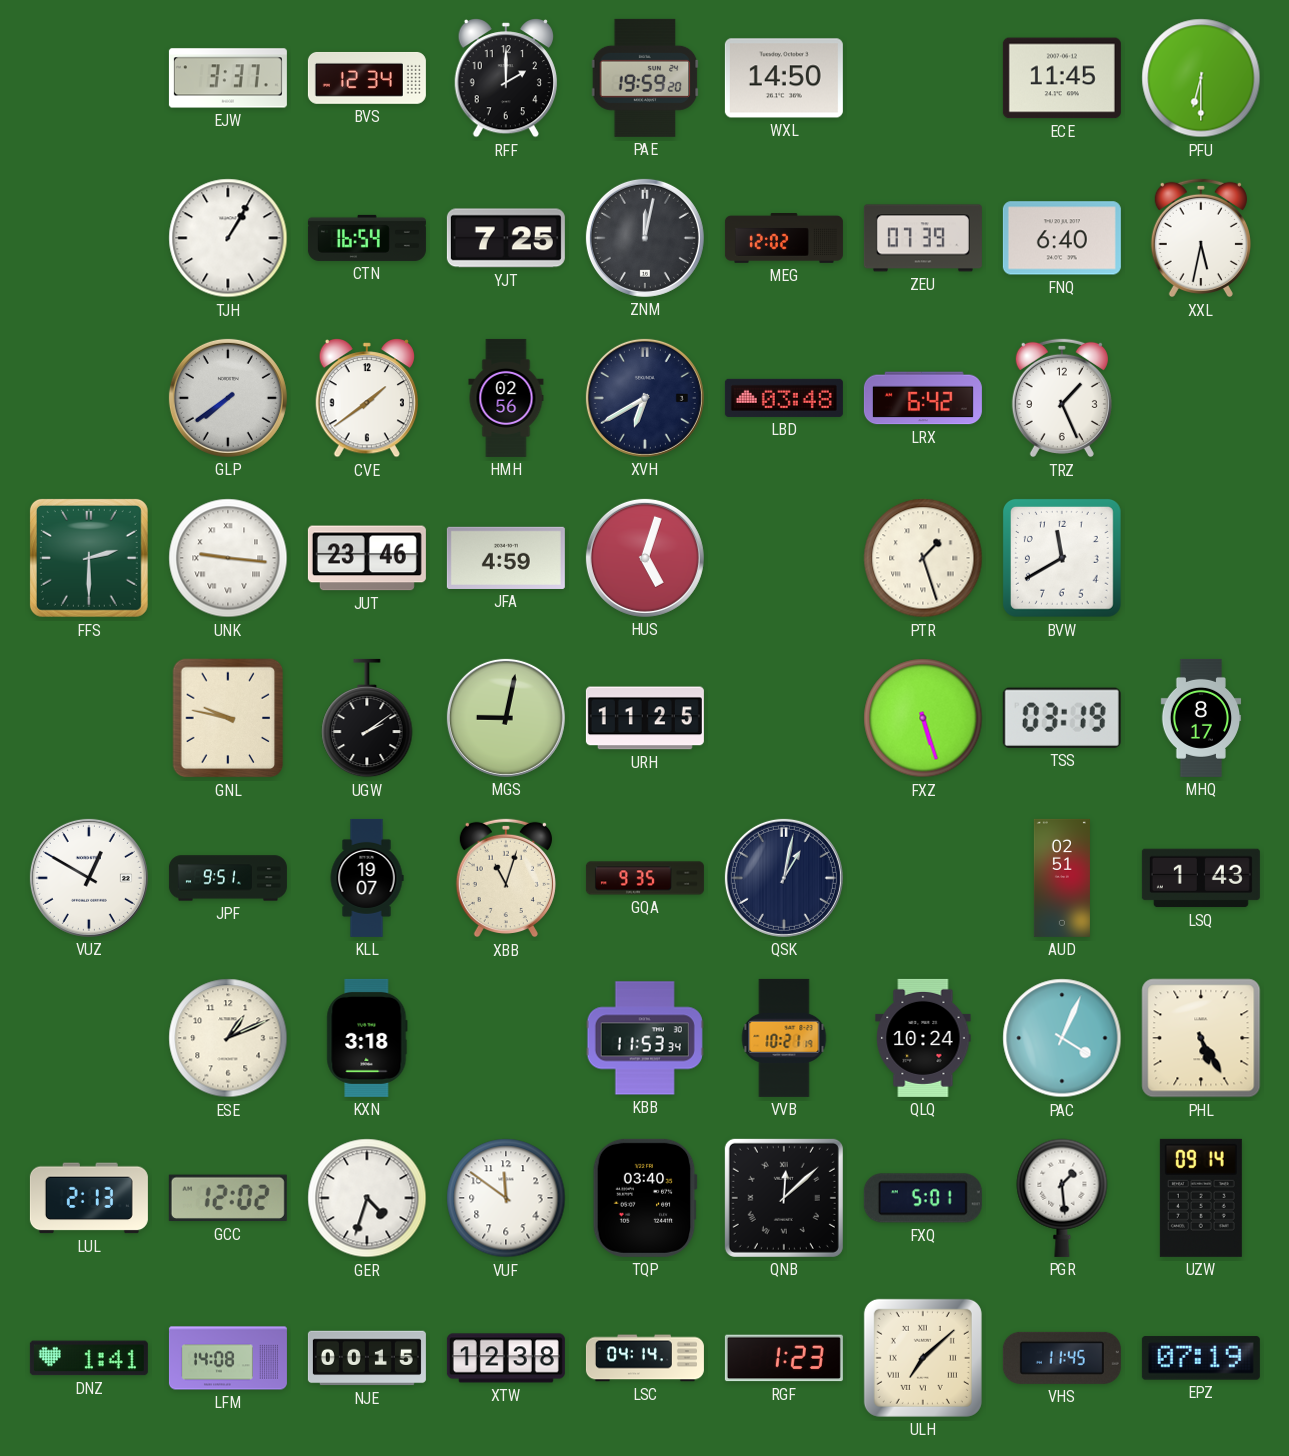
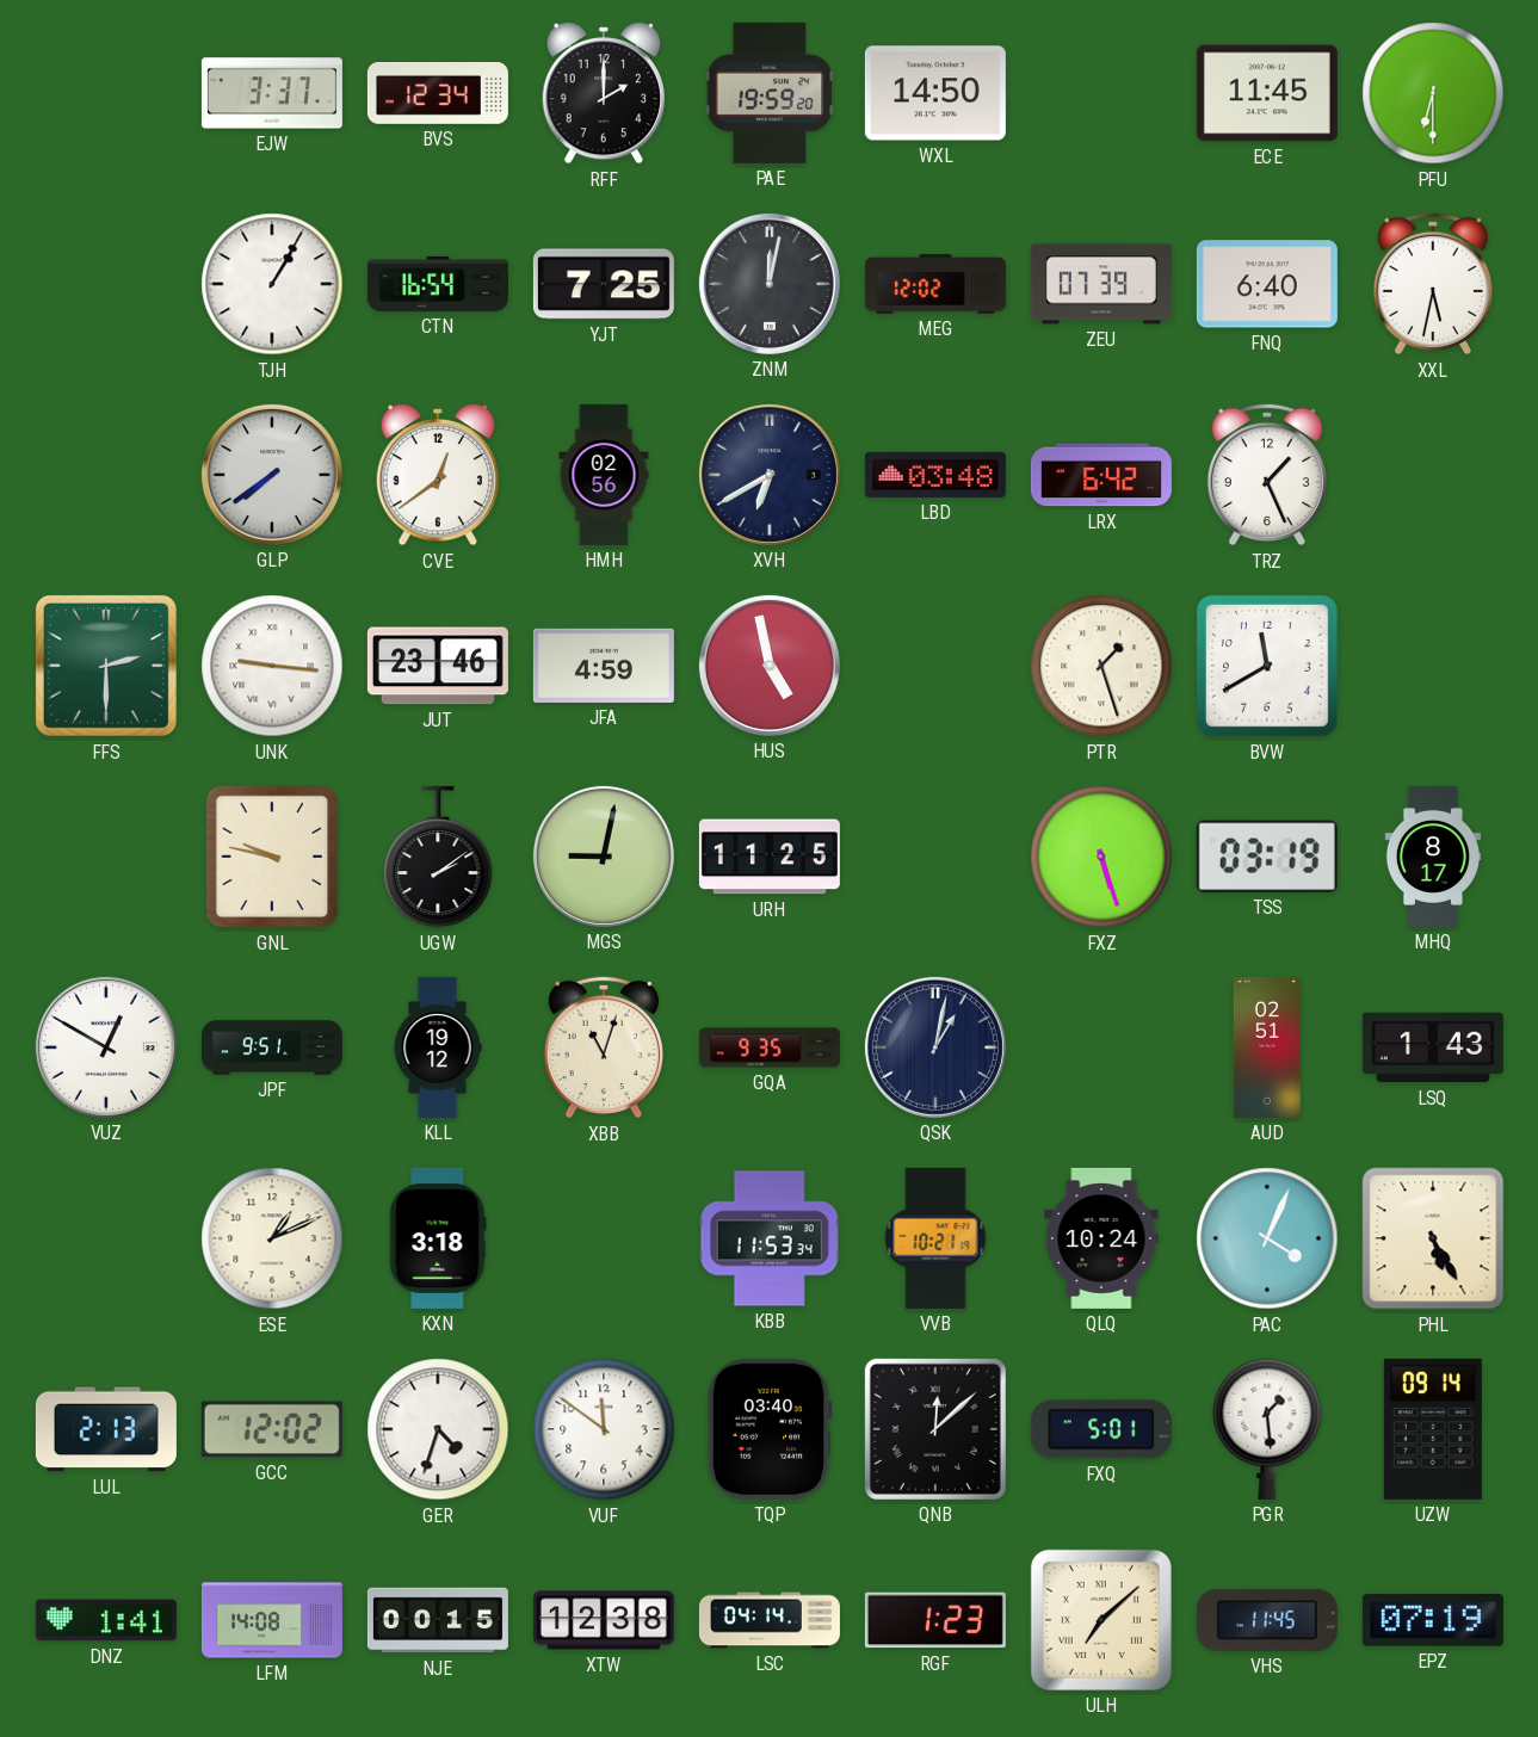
CVE: 1:39 -> 12:39 (437, 476)
HUS: 5:03 -> 4:58 (770, 666)
KLL: 19:07 -> 19:12 (438, 1047)
